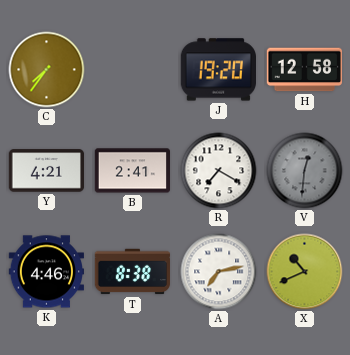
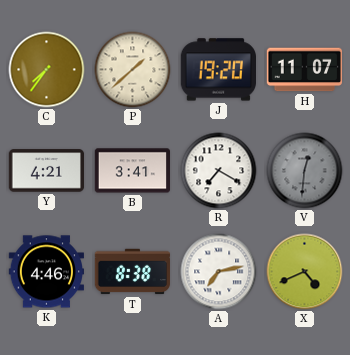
P: none -> 1:38 (133, 70)
H: 12:58 -> 11:07 (305, 70)
B: 2:41 -> 3:41 (133, 171)
X: 10:41 -> 4:41 (305, 272)
